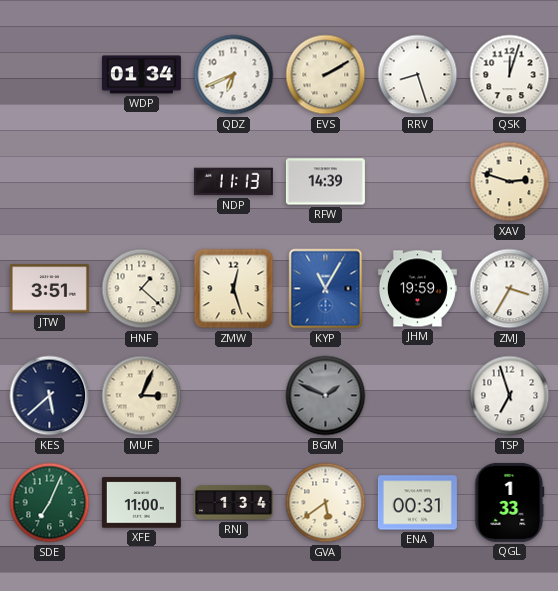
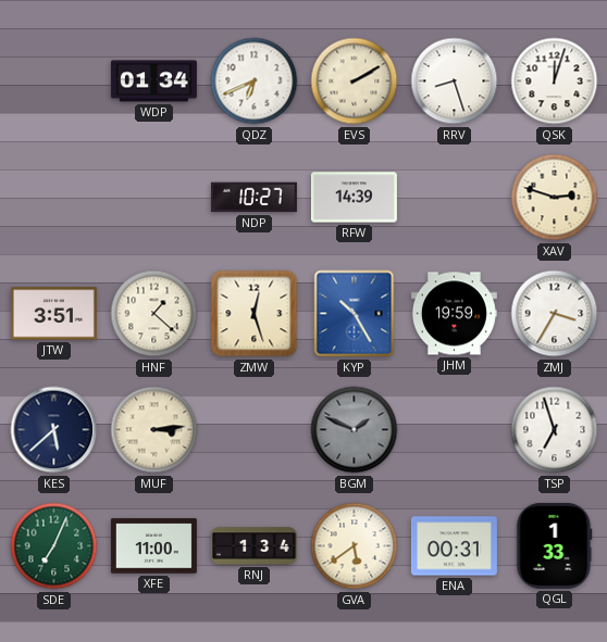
NDP: 11:13 -> 10:27 (253, 198)
KYP: 11:05 -> 10:25 (355, 314)
MUF: 3:04 -> 3:14 (154, 430)
